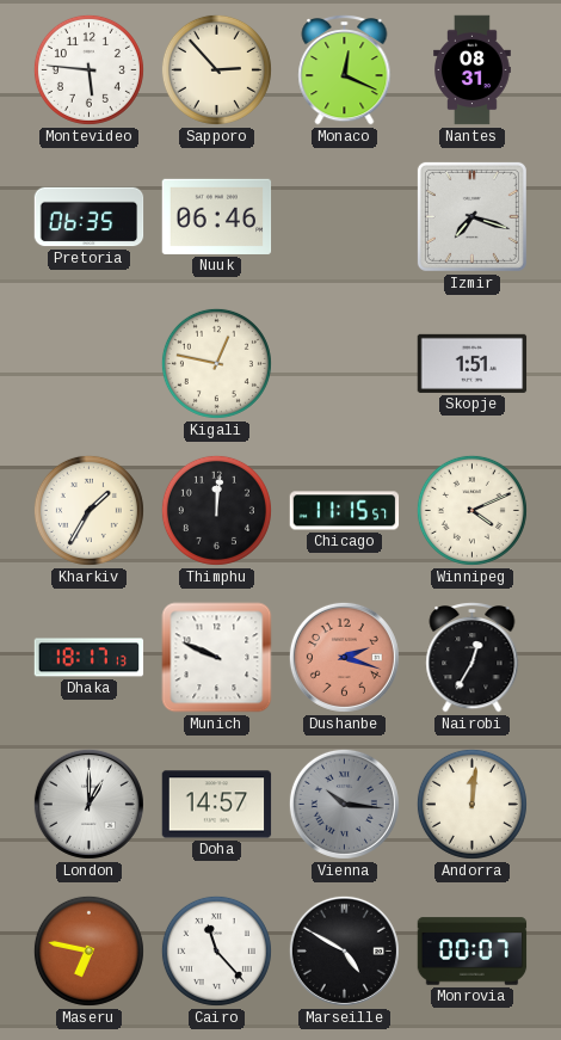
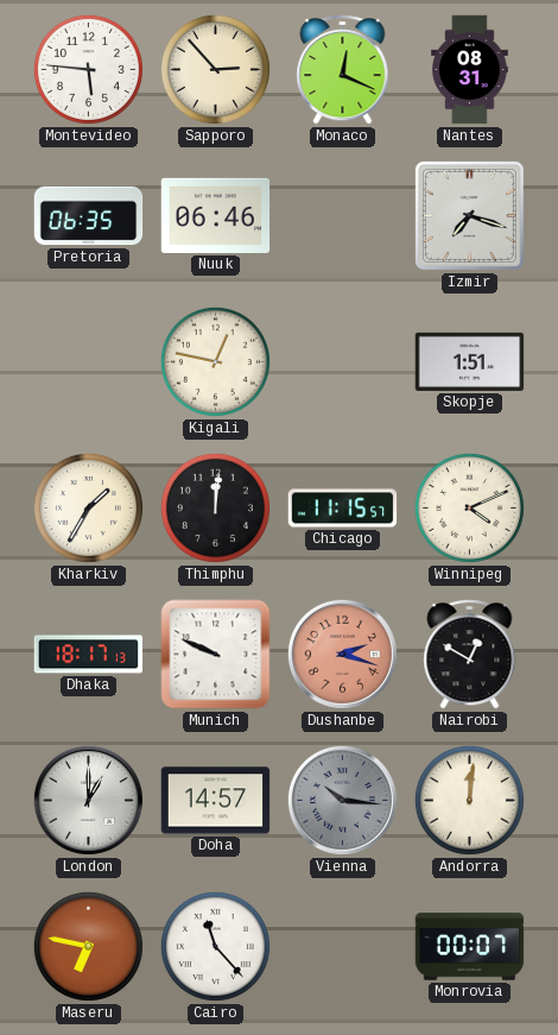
Nairobi: 12:35 -> 12:50 (470, 655)
Marseille: 4:50 -> none (344, 950)
